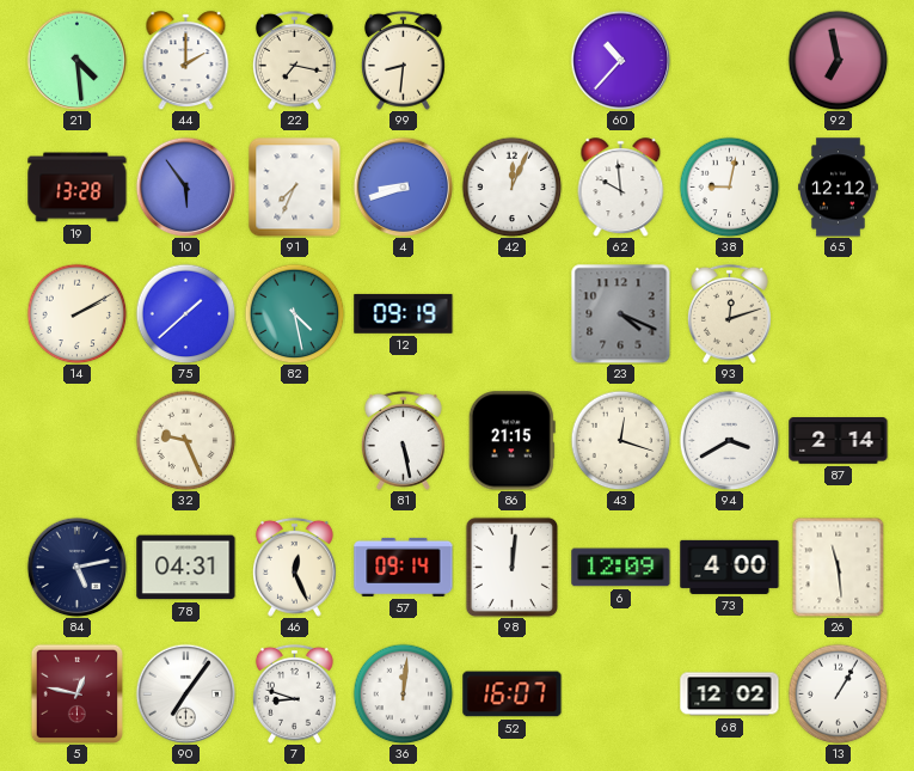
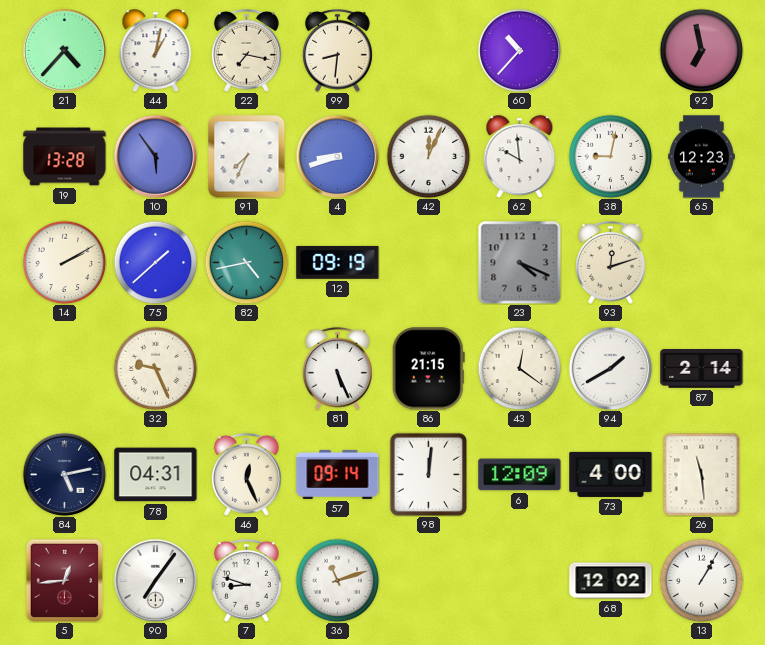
21: 4:29 -> 4:37 (64, 50)
44: 2:00 -> 1:02 (156, 51)
65: 12:12 -> 12:23 (702, 157)
82: 4:28 -> 4:43 (246, 262)
81: 5:28 -> 5:26 (337, 368)
43: 12:18 -> 12:21 (519, 368)
94: 3:40 -> 1:40 (610, 368)
5: 12:47 -> 12:44 (64, 580)
36: 12:01 -> 11:12 (337, 580)
52: 16:07 -> none (513, 694)
